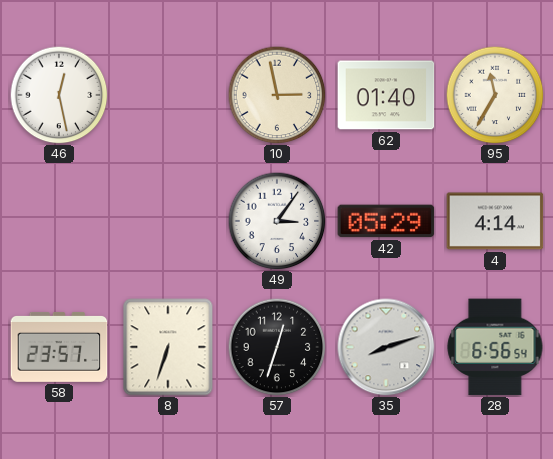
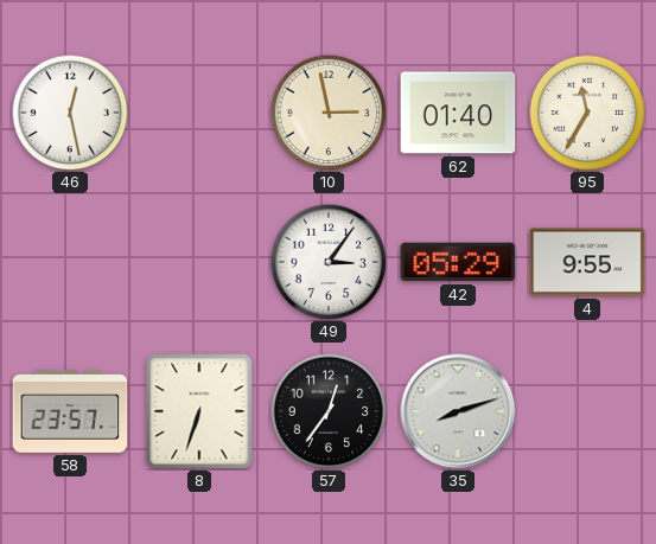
4: 4:14 -> 9:55 (587, 262)
57: 12:33 -> 12:36 (329, 411)
28: 6:56 -> none (495, 347)
